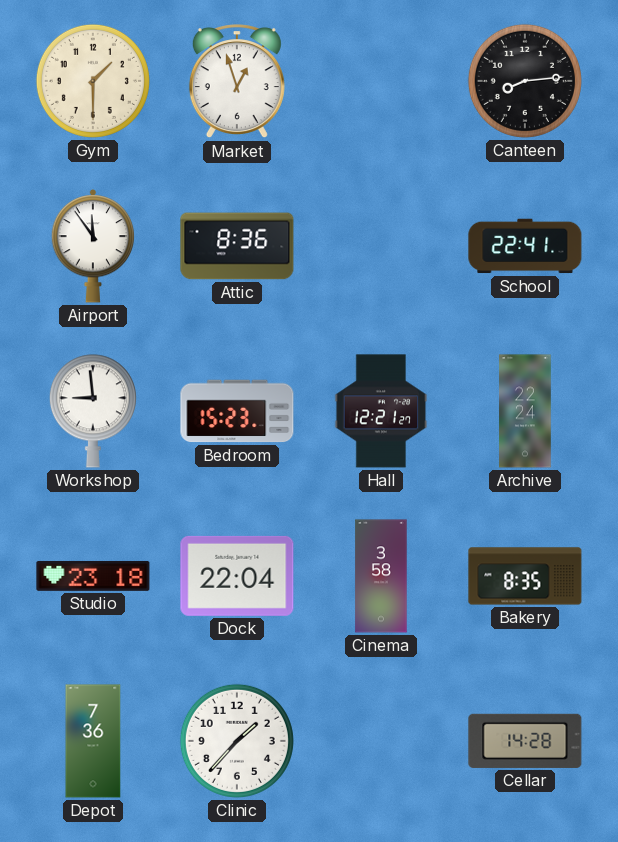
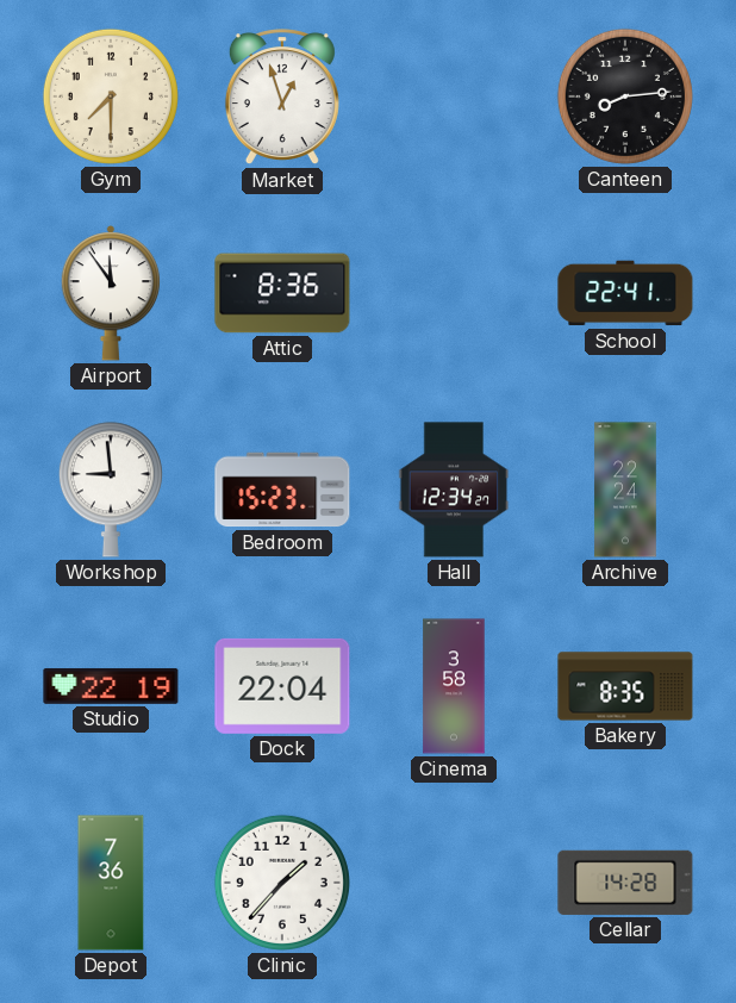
Gym: 1:30 -> 7:30 (111, 96)
Hall: 12:21 -> 12:34 (454, 490)
Studio: 23:18 -> 22:19 (111, 686)
